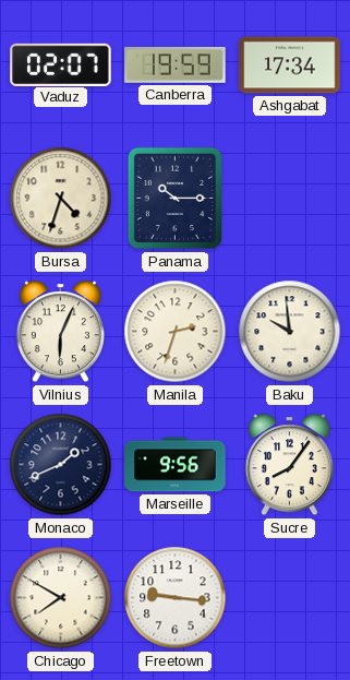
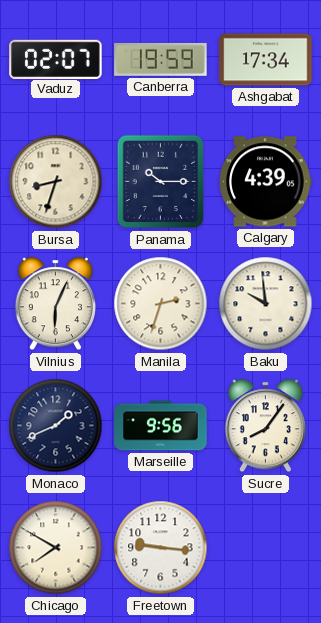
Bursa: 4:33 -> 8:33 (56, 182)
Calgary: none -> 4:39 (266, 182)
